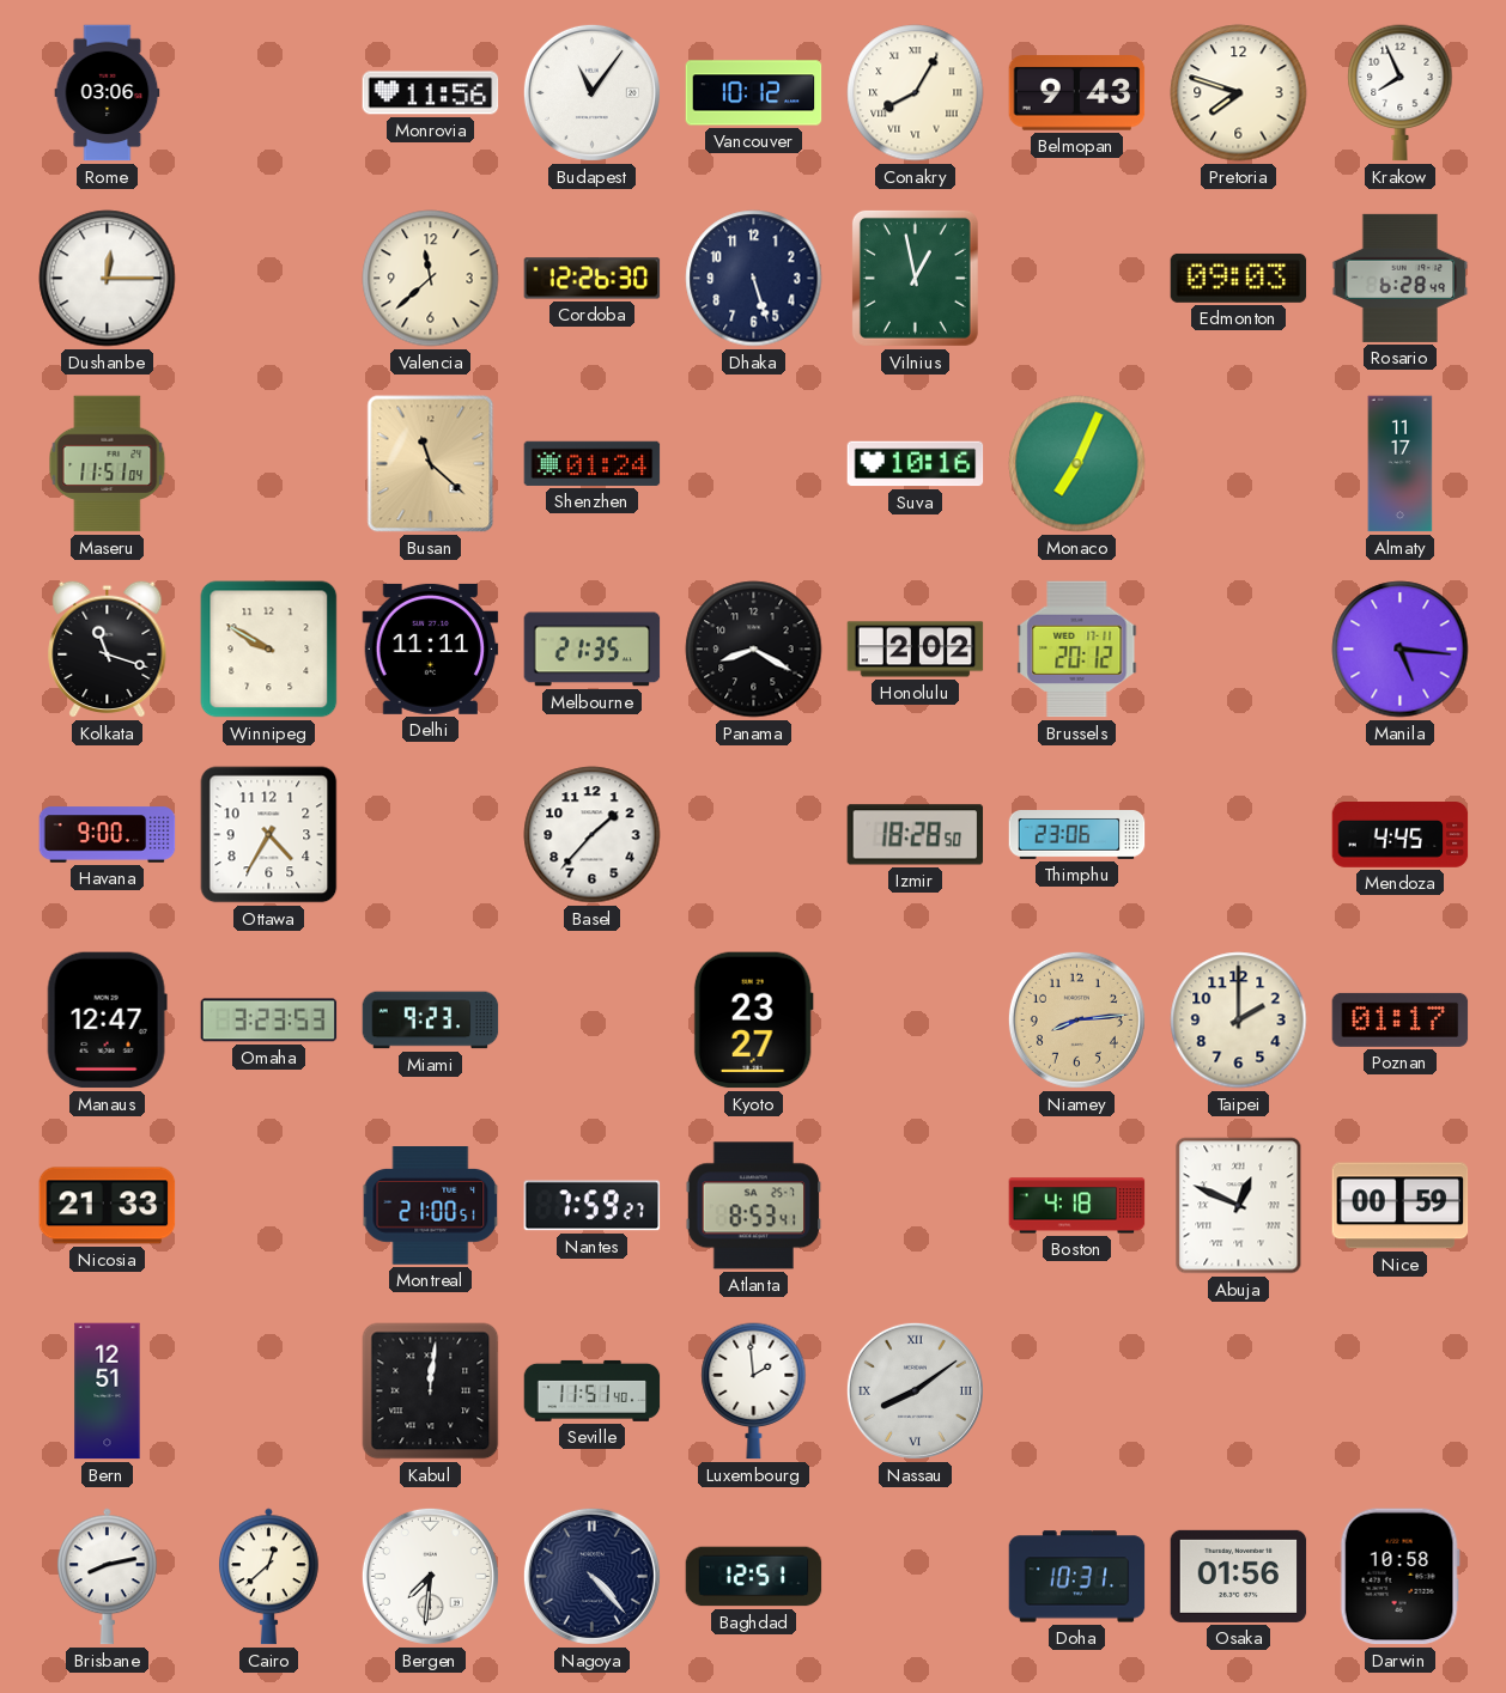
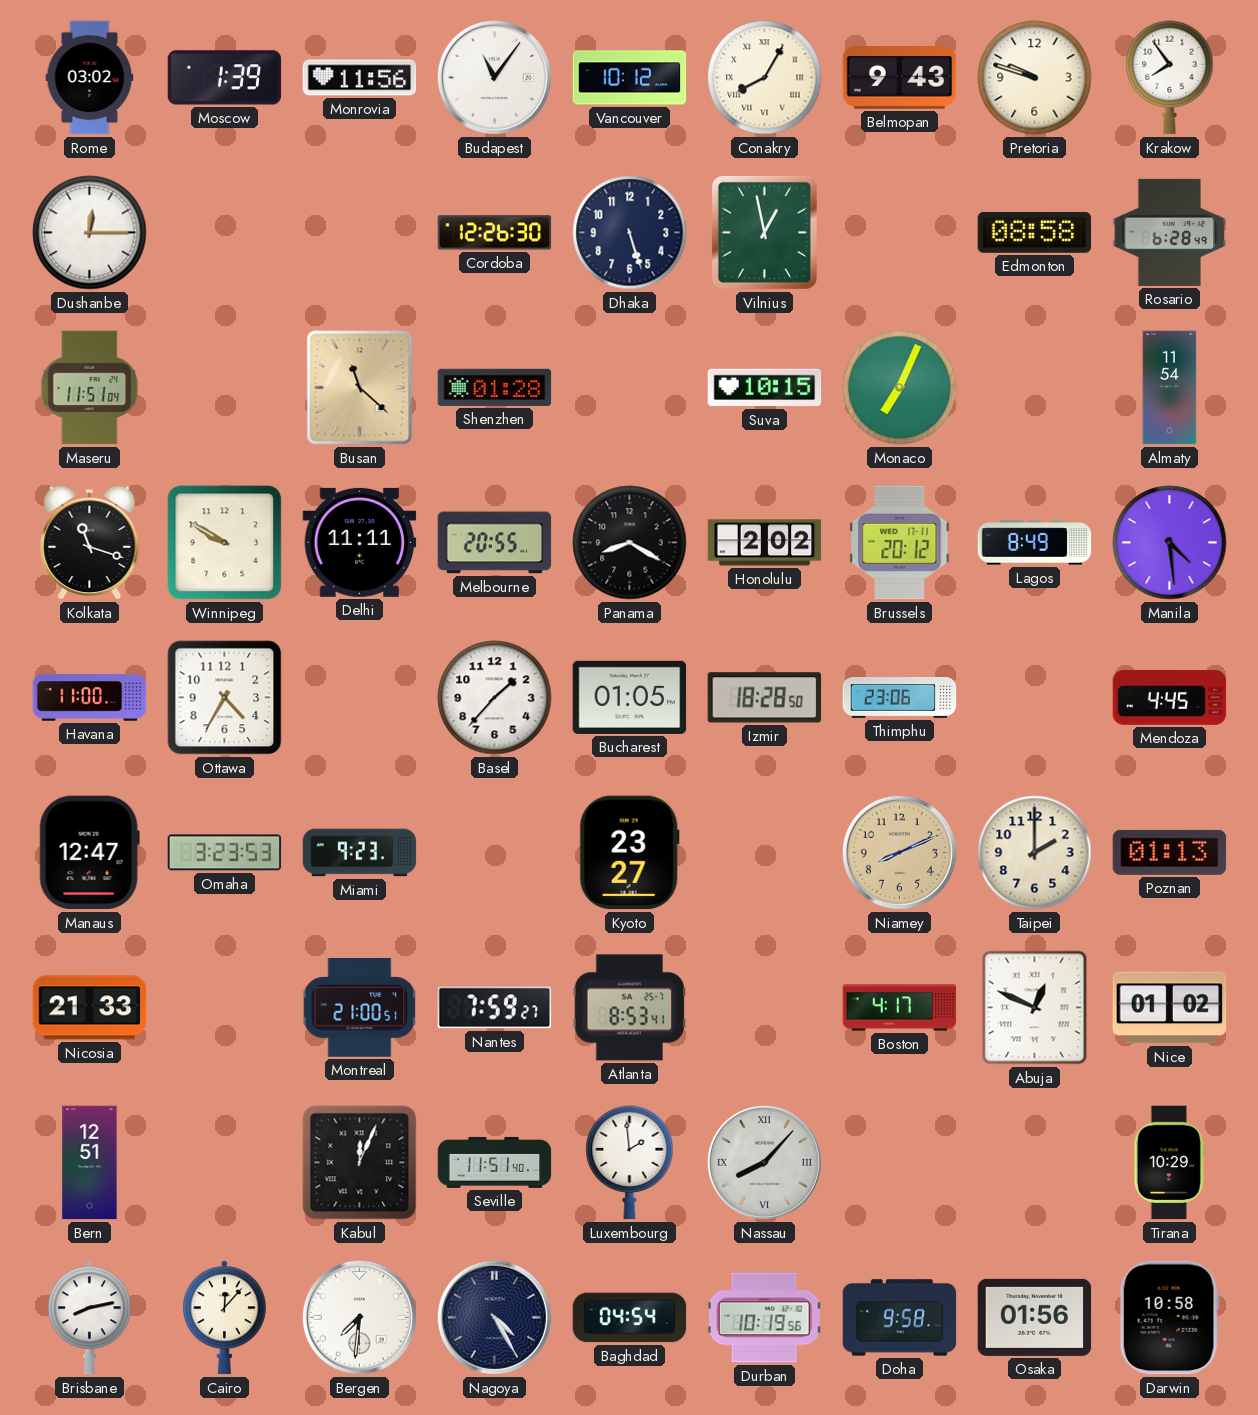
Rome: 03:06 -> 03:02 (90, 78)
Moscow: none -> 1:39 (225, 78)
Pretoria: 7:48 -> 9:48 (1035, 78)
Krakow: 7:56 -> 7:54 (1170, 78)
Valencia: 11:38 -> none (431, 279)
Edmonton: 09:03 -> 08:58 (1035, 232)
Shenzhen: 01:24 -> 01:28 (495, 387)
Suva: 10:16 -> 10:15 (765, 388)
Almaty: 11:17 -> 11:54 (1170, 388)
Melbourne: 21:35 -> 20:55 (495, 543)
Lagos: none -> 8:49 (1035, 543)
Manila: 5:16 -> 4:29 (1170, 543)
Havana: 9:00 -> 11:00 (90, 698)
Bucharest: none -> 01:05 (630, 697)
Niamey: 8:14 -> 8:11 (899, 852)
Poznan: 01:17 -> 01:13 (1170, 852)
Boston: 4:18 -> 4:17 (900, 1008)
Nice: 00:59 -> 01:02 (1170, 1008)
Kabul: 12:01 -> 12:04 (360, 1163)
Nassau: 8:09 -> 8:07 (764, 1162)
Tirana: none -> 10:29 (1169, 1163)
Cairo: 12:38 -> 12:07 (225, 1318)
Nagoya: 4:23 -> 4:25 (494, 1317)
Baghdad: 12:51 -> 04:54 (630, 1318)
Durban: none -> 10:19 (764, 1318)
Doha: 10:31 -> 9:58 (900, 1318)
